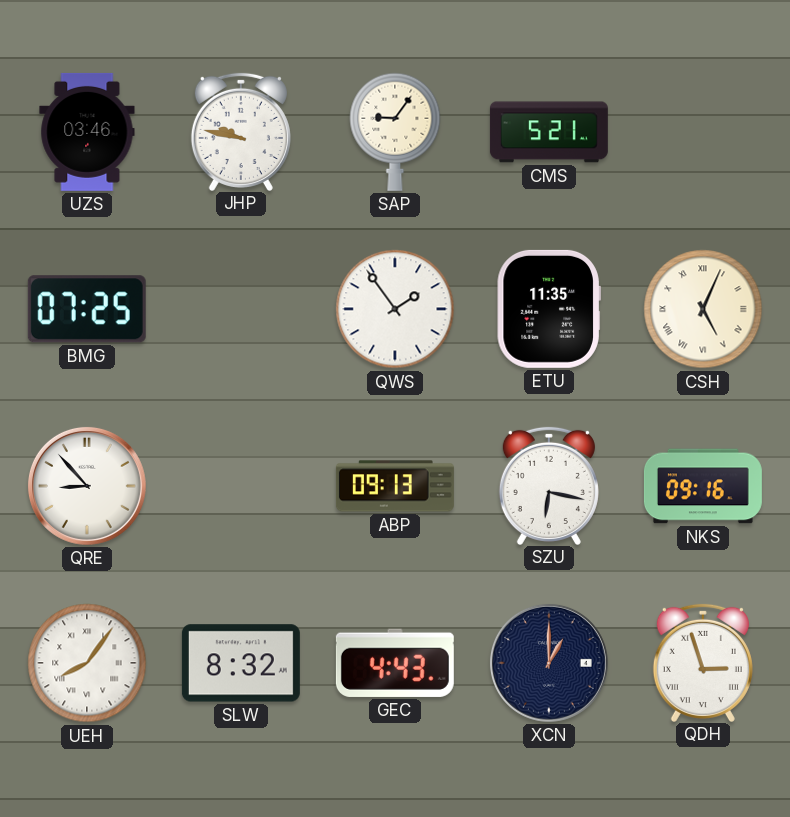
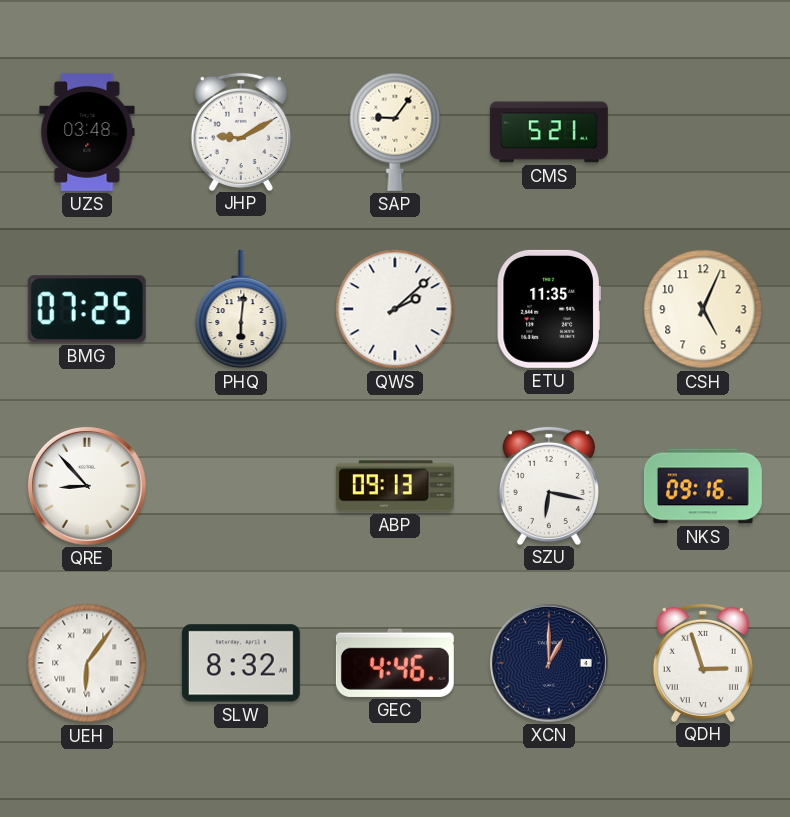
UZS: 03:46 -> 03:48 (87, 132)
JHP: 9:47 -> 9:10 (241, 131)
PHQ: none -> 6:01 (241, 309)
QWS: 1:54 -> 2:08 (395, 309)
CSH numerals: Roman -> Arabic (703, 309)
UEH: 8:06 -> 6:06 (87, 663)
GEC: 4:43 -> 4:46 (395, 663)
